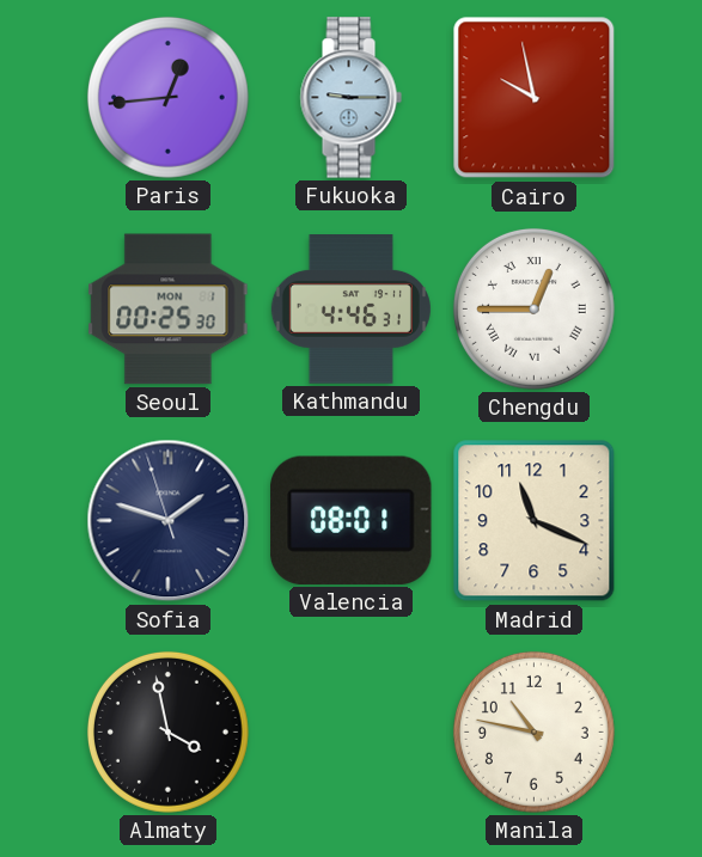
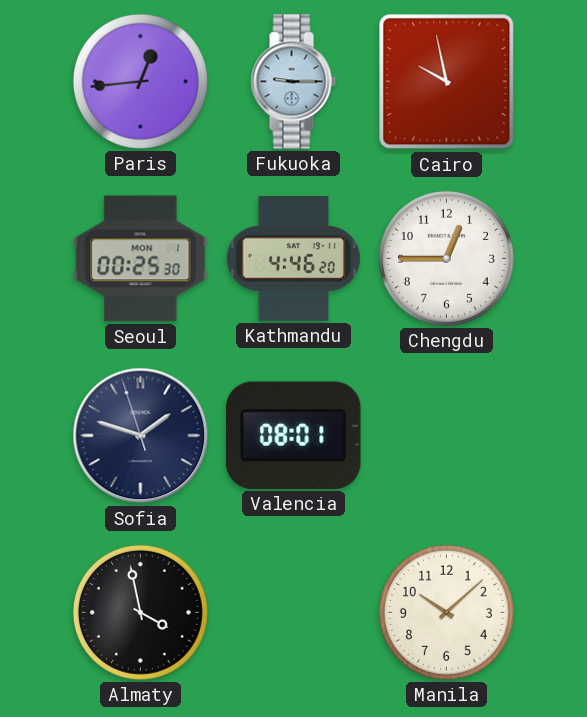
Kathmandu: 4:46:31 -> 4:46:20 (293, 259)
Chengdu numerals: Roman -> Arabic (446, 258)
Madrid: 11:19 -> none (535, 521)
Manila: 10:47 -> 10:08 (446, 612)
